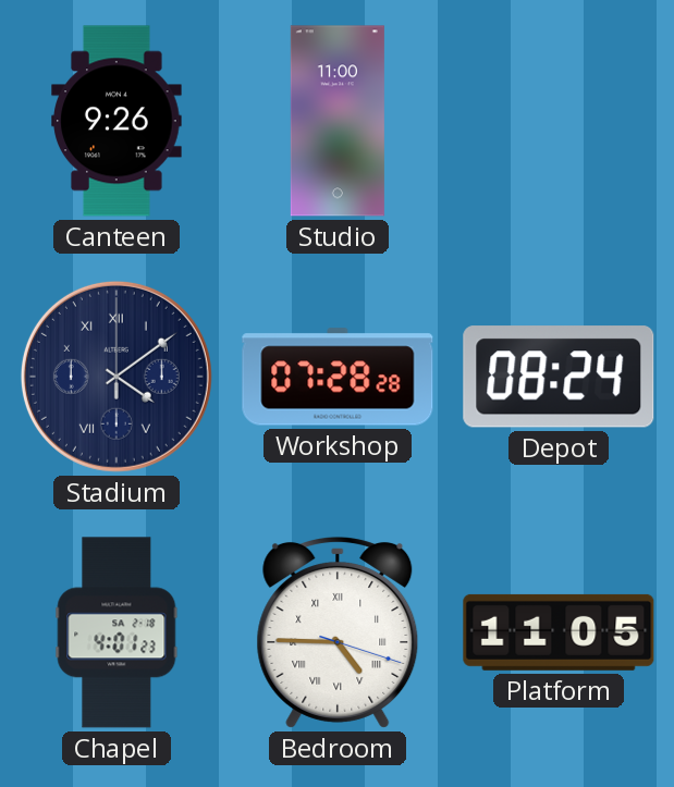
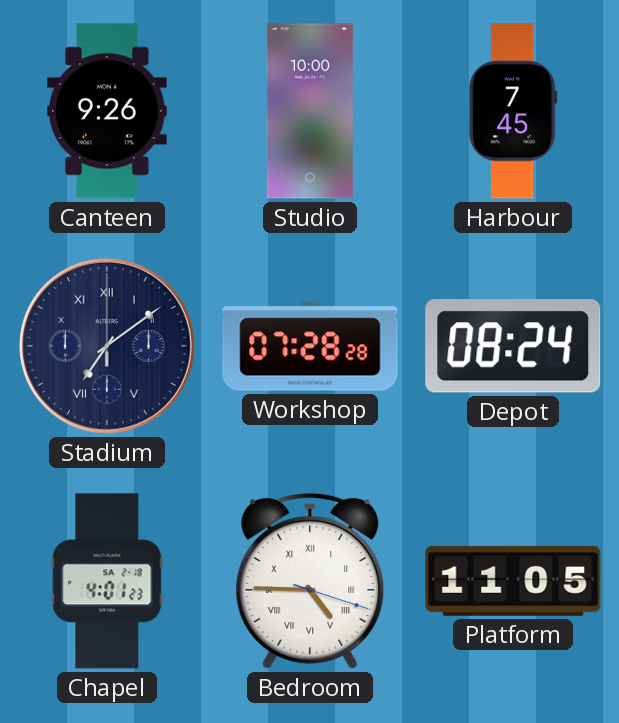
Studio: 11:00 -> 10:00 (310, 111)
Harbour: none -> 7:45 (513, 111)
Stadium: 4:09 -> 7:09 (107, 346)
